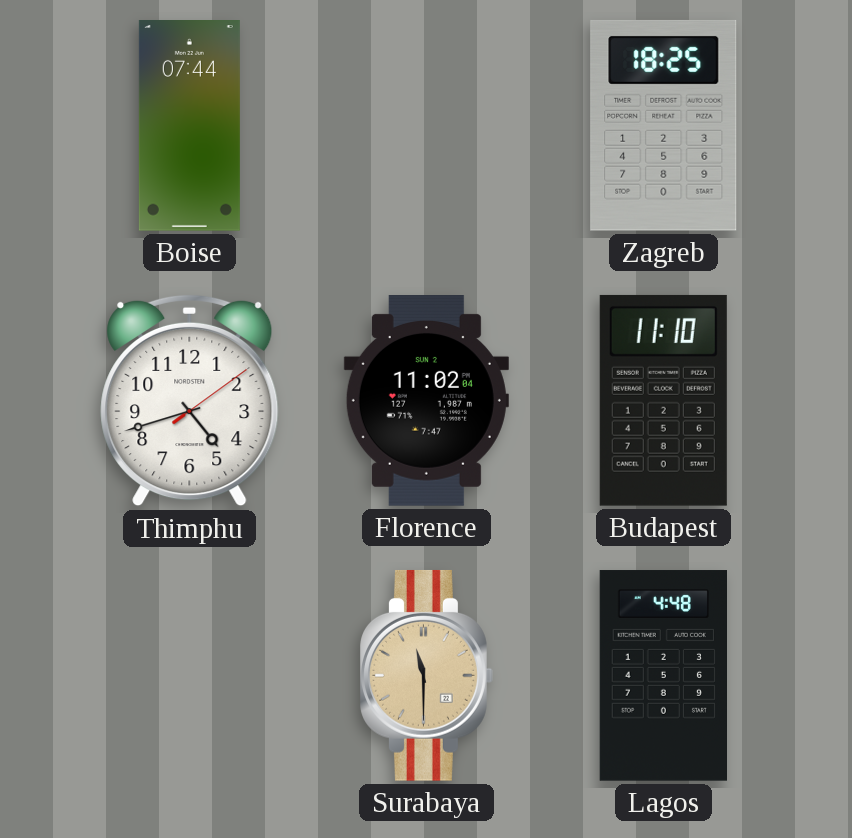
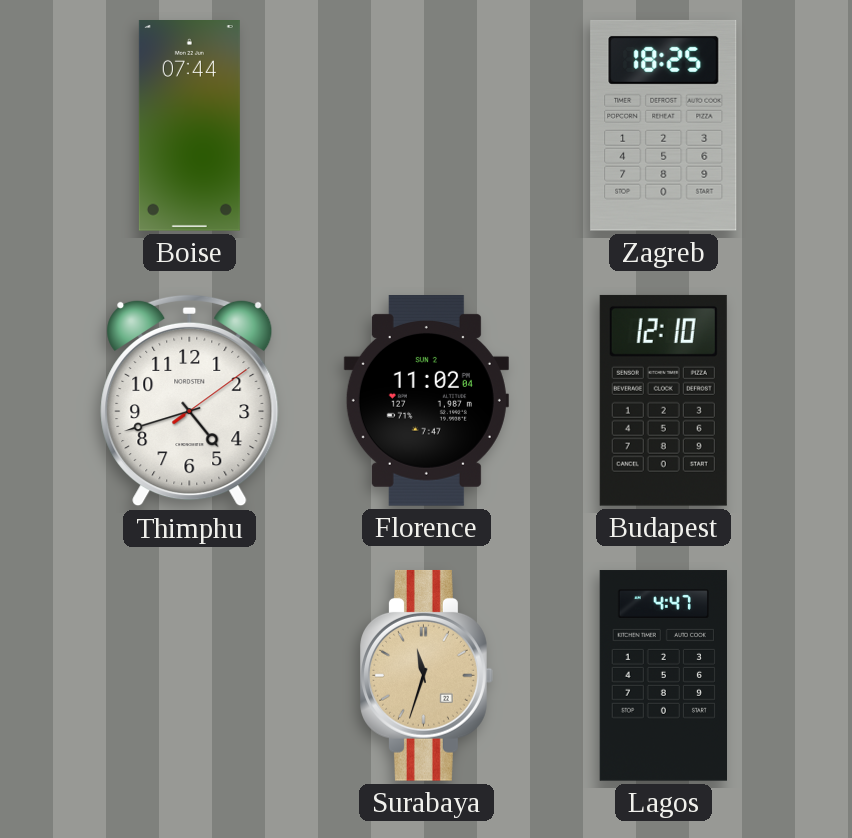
Budapest: 11:10 -> 12:10 (663, 400)
Surabaya: 11:30 -> 11:33 (427, 675)
Lagos: 4:48 -> 4:47 (663, 676)
